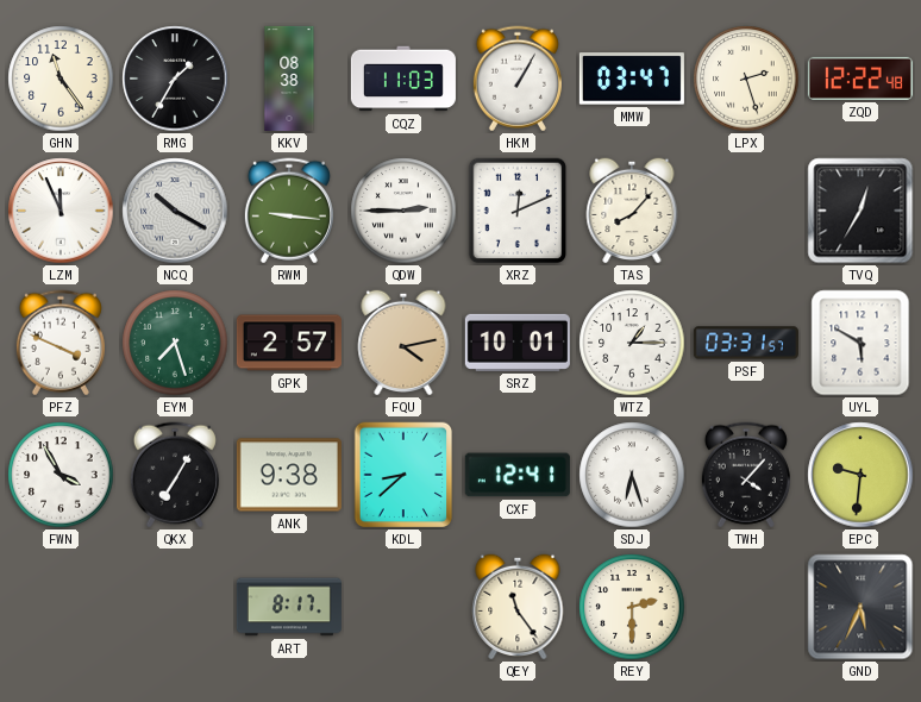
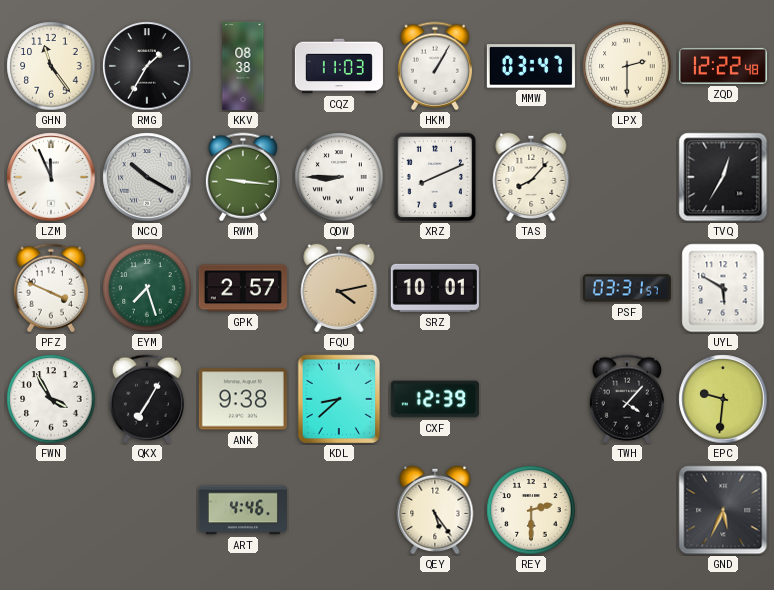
LPX: 2:27 -> 2:30 (627, 66)
QDW: 2:45 -> 8:45 (339, 177)
XRZ: 12:11 -> 8:11 (435, 177)
WTZ: 1:15 -> none (632, 343)
CXF: 12:41 -> 12:39 (435, 399)
SDJ: 6:27 -> none (632, 475)
ART: 8:17 -> 4:46 (243, 510)
QEY: 11:24 -> 5:24 (435, 510)
